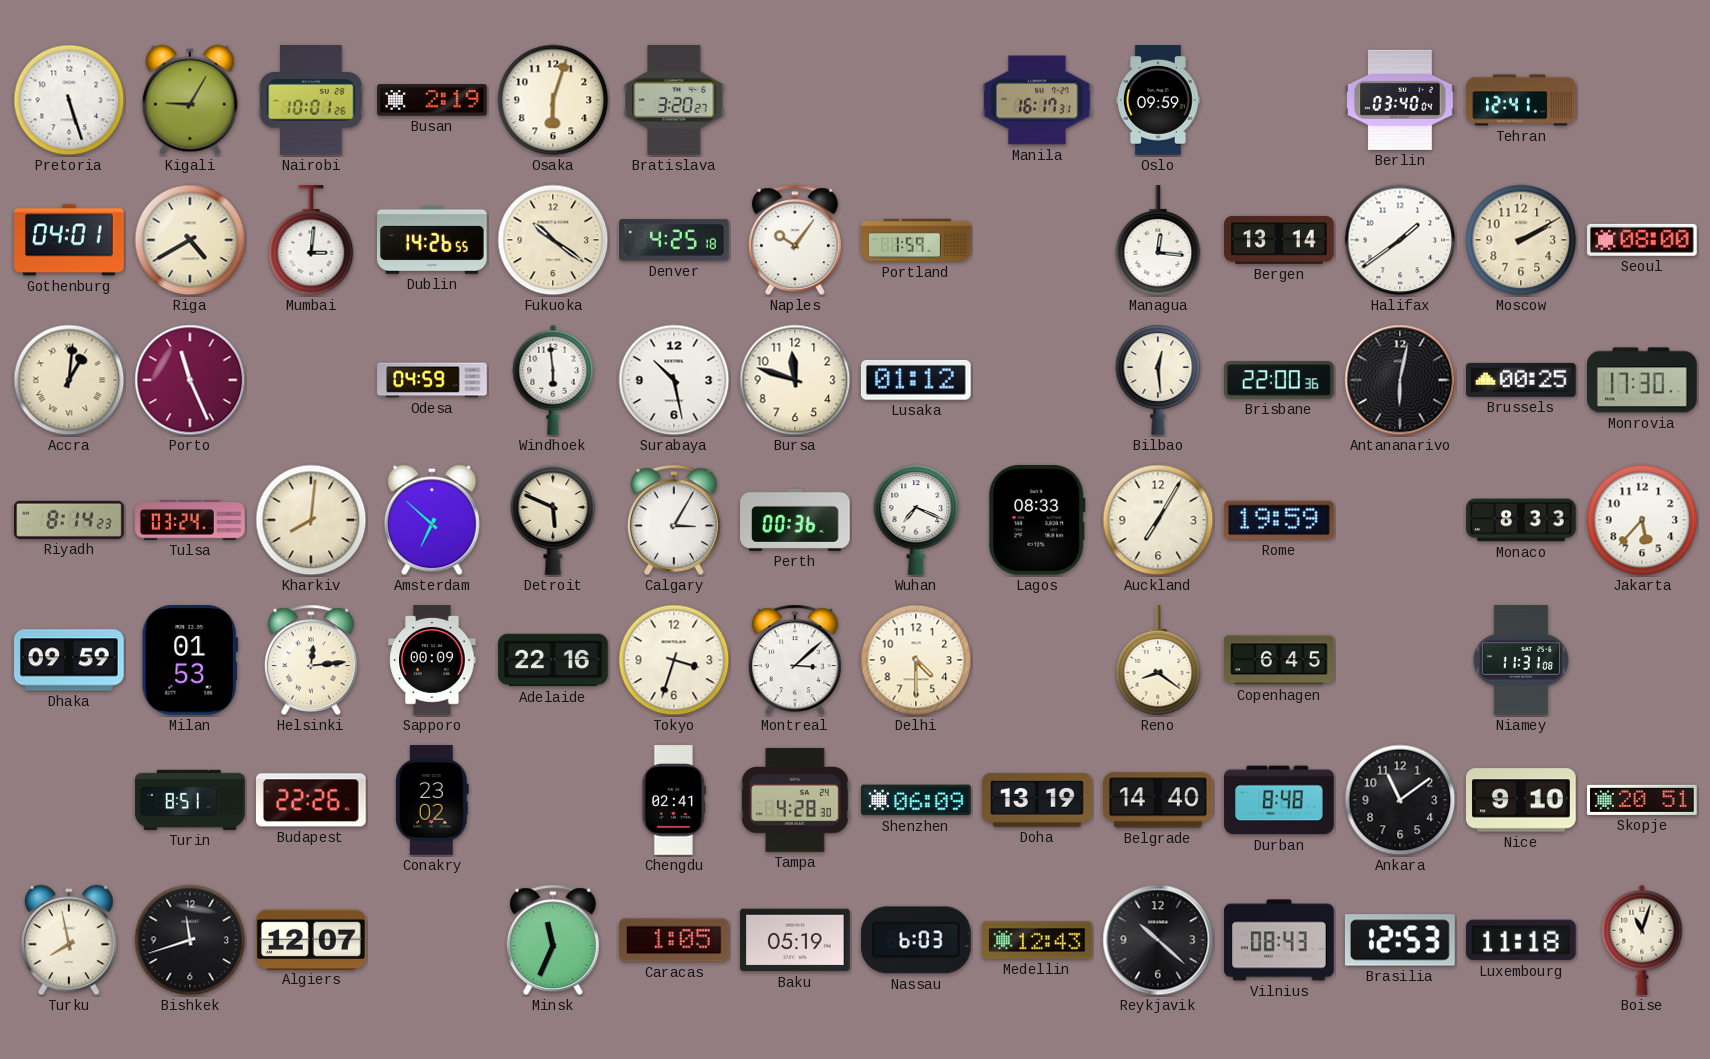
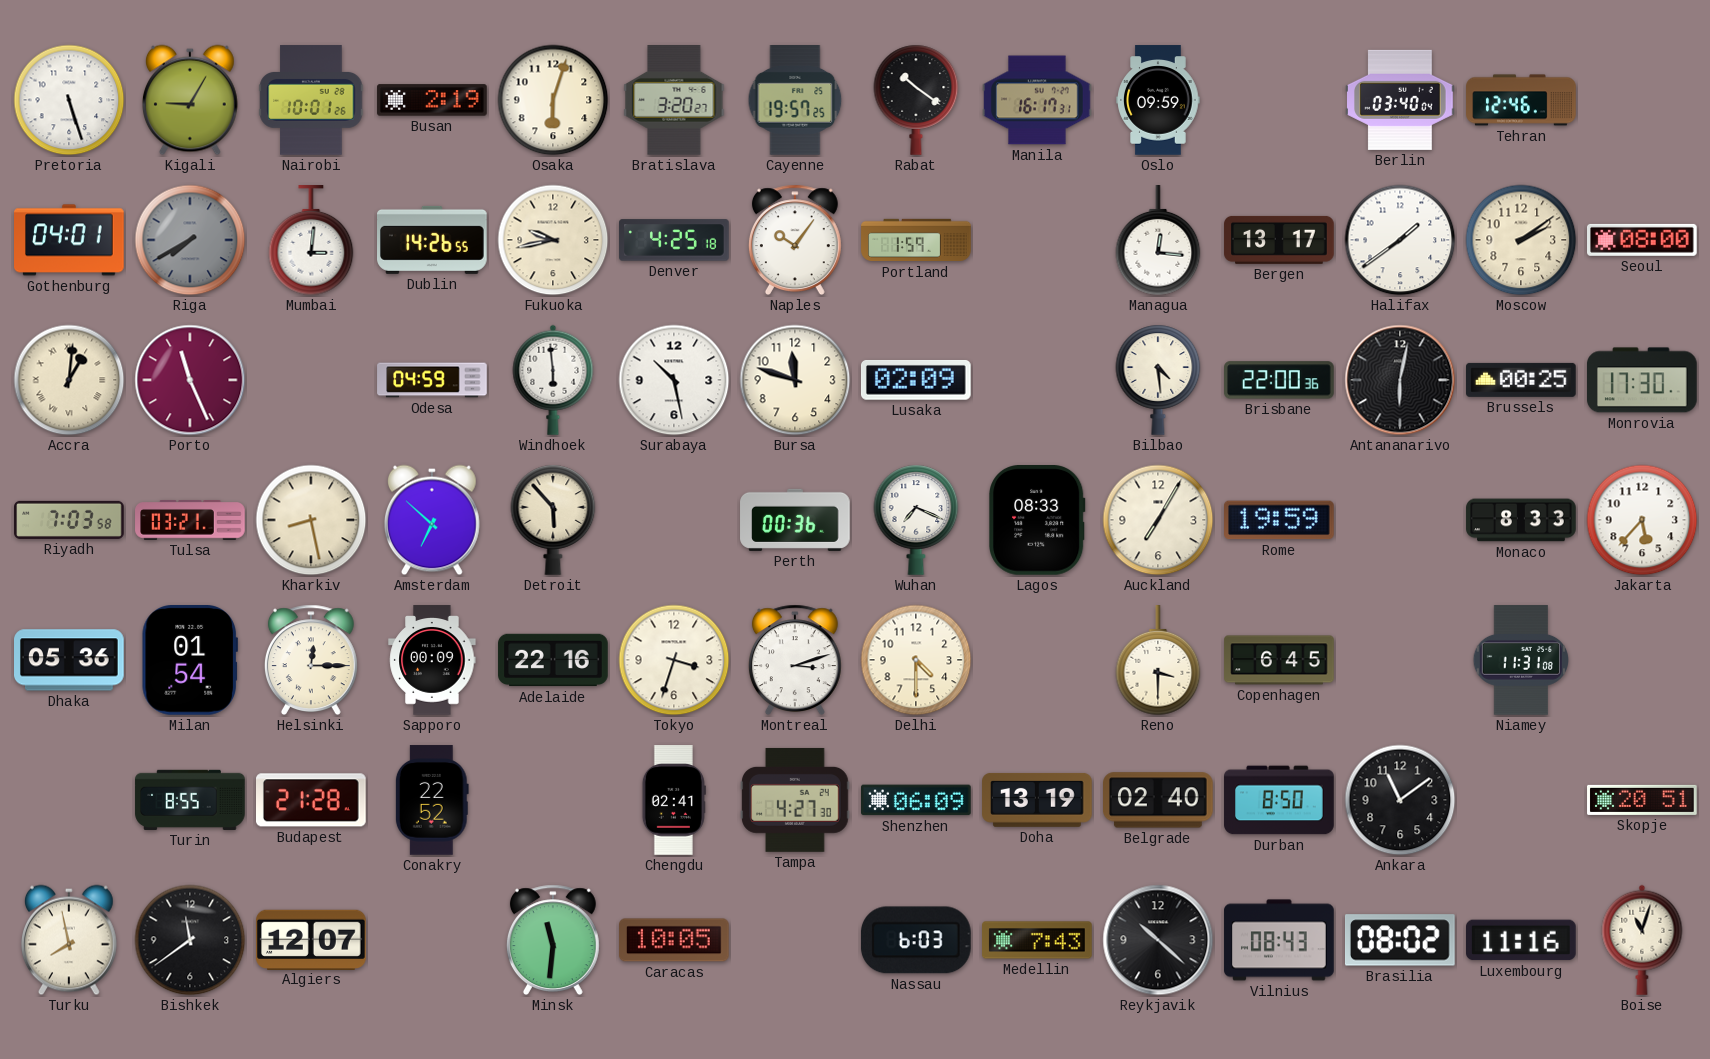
Cayenne: none -> 19:57 (795, 100)
Rabat: none -> 10:21 (916, 100)
Tehran: 12:41 -> 12:46 (1521, 100)
Riga: 4:40 -> 7:40 (190, 240)
Riga dial: cream -> grey (190, 240)
Fukuoka: 10:21 -> 9:43 (553, 240)
Bergen: 13:14 -> 13:17 (1279, 240)
Moscow: 2:10 -> 2:09 (1521, 240)
Lusaka: 01:12 -> 02:09 (916, 380)
Bilbao: 12:29 -> 4:29 (1158, 380)
Riyadh: 8:14 -> 7:03 (69, 520)
Tulsa: 03:24 -> 03:21 (190, 521)
Kharkiv: 8:01 -> 8:28 (311, 520)
Detroit: 5:49 -> 5:53 (553, 520)
Calgary: 3:05 -> none (674, 520)
Dhaka: 09:59 -> 05:36 (70, 660)
Milan: 01:53 -> 01:54 (190, 661)
Helsinki: 12:14 -> 12:15 (311, 660)
Montreal: 3:08 -> 3:12 (795, 660)
Reno: 8:21 -> 3:30 (1158, 661)
Turin: 8:51 -> 8:55 (190, 800)
Budapest: 22:26 -> 21:28 (312, 800)
Conakry: 23:02 -> 22:52 (432, 800)
Tampa: 4:28 -> 4:27 (795, 800)
Belgrade: 14:40 -> 02:40 (1159, 800)
Durban: 8:48 -> 8:50 (1279, 800)
Nice: 9:10 -> none (1522, 800)
Bishkek: 11:42 -> 11:39 (190, 940)
Minsk: 11:34 -> 11:31 (553, 940)
Caracas: 1:05 -> 10:05 (675, 940)
Baku: 05:19 -> none (795, 940)
Medellin: 12:43 -> 7:43 (1037, 940)
Brasilia: 12:53 -> 08:02 (1401, 940)
Luxembourg: 11:18 -> 11:16 (1522, 940)
